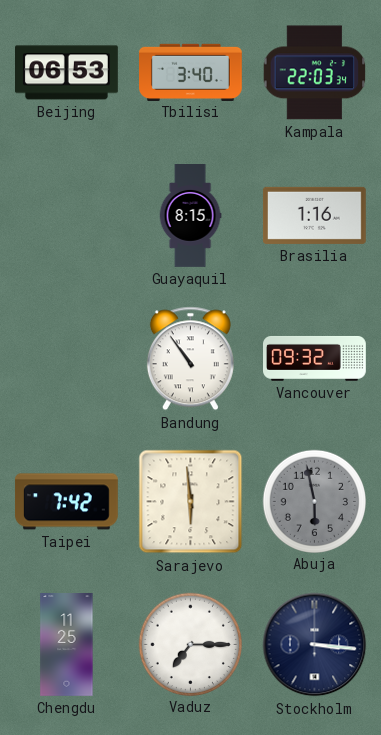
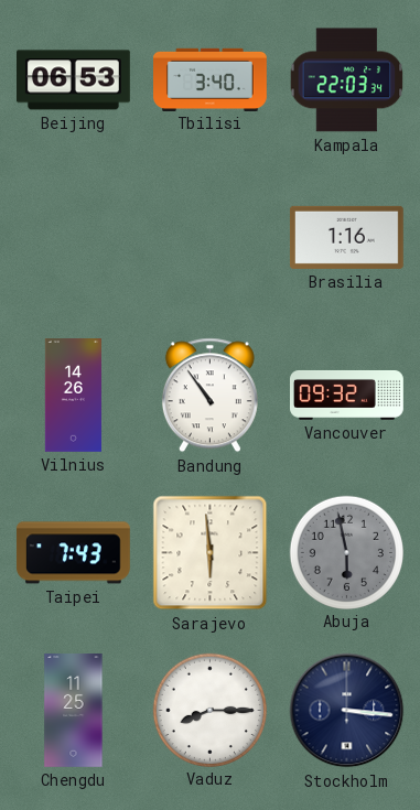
Guayaquil: 8:15 -> none (190, 216)
Vilnius: none -> 14:26 (73, 396)
Taipei: 7:42 -> 7:43 (73, 553)
Vaduz: 7:15 -> 8:15 (209, 710)
